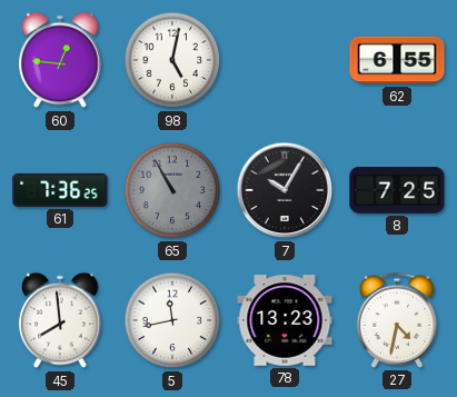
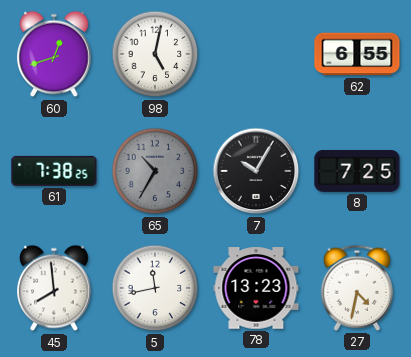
60: 12:46 -> 12:42 (54, 54)
61: 7:36 -> 7:38 (54, 171)
65: 10:55 -> 10:35 (155, 171)
